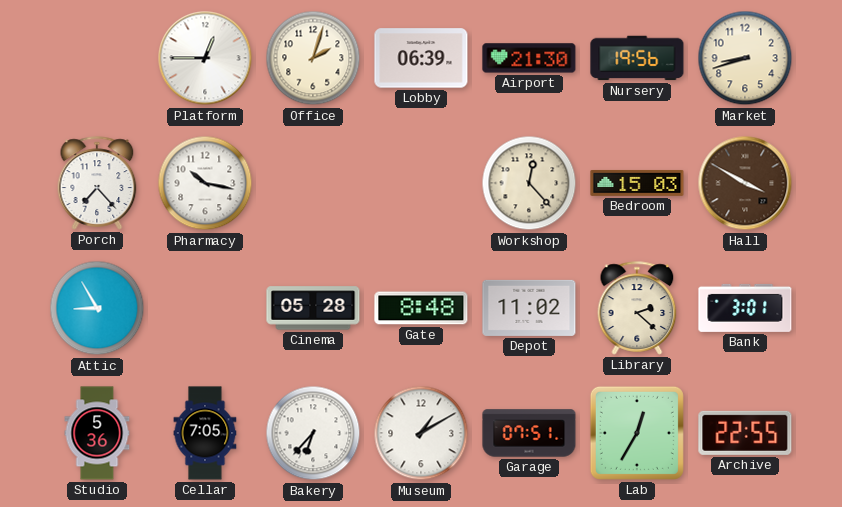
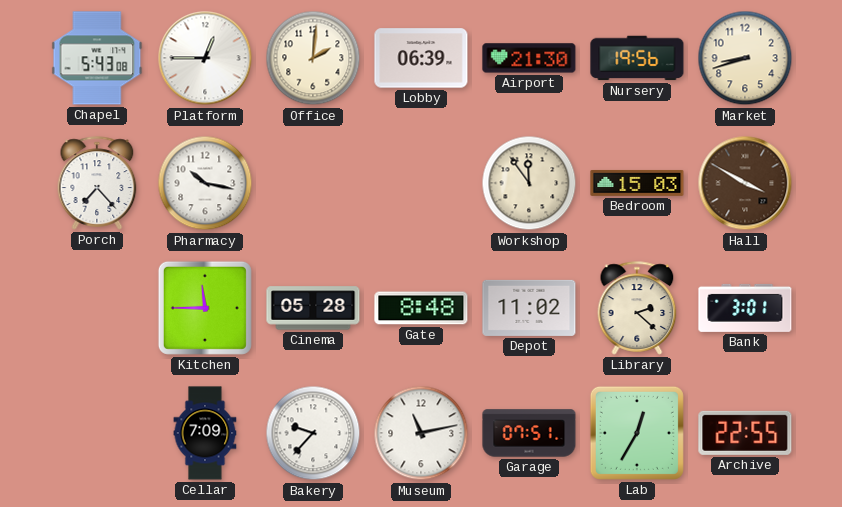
Chapel: none -> 5:43 (97, 58)
Office: 2:03 -> 2:01 (313, 58)
Workshop: 12:23 -> 11:54 (529, 183)
Attic: 8:55 -> none (97, 308)
Kitchen: none -> 11:45 (205, 308)
Studio: 5:36 -> none (97, 433)
Cellar: 7:05 -> 7:09 (205, 433)
Bakery: 6:37 -> 9:37 (313, 433)
Museum: 1:10 -> 11:13 (421, 433)
